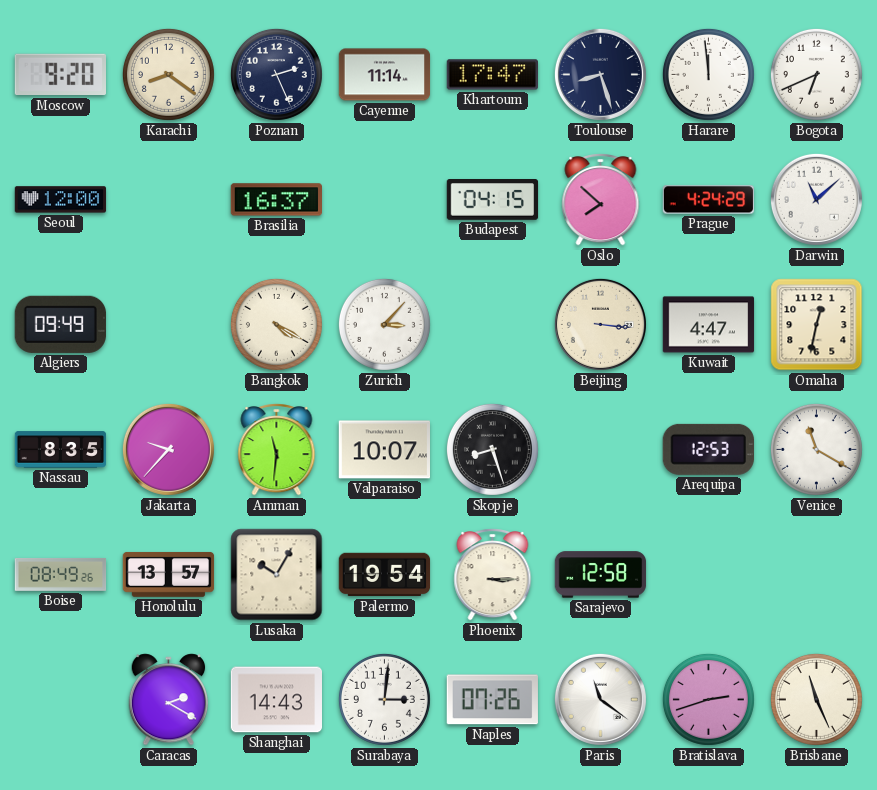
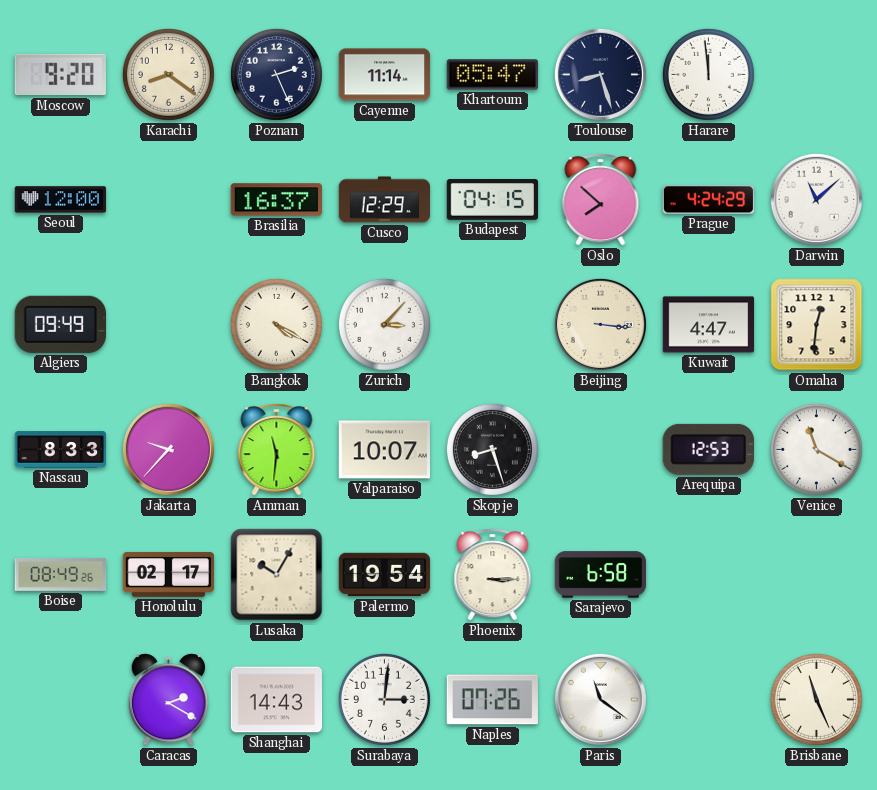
Khartoum: 17:47 -> 05:47 (492, 75)
Bogota: 6:41 -> none (816, 74)
Cusco: none -> 12:29 (385, 200)
Omaha: 12:32 -> 12:31 (817, 325)
Nassau: 8:35 -> 8:33 (61, 450)
Honolulu: 13:57 -> 02:17 (169, 575)
Sarajevo: 12:58 -> 6:58 (601, 575)
Bratislava: 2:42 -> none (708, 699)
